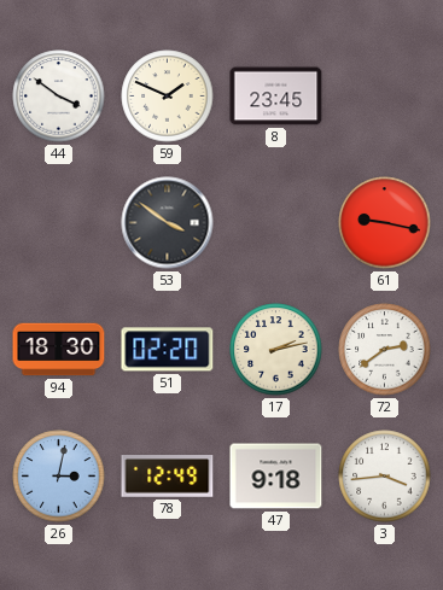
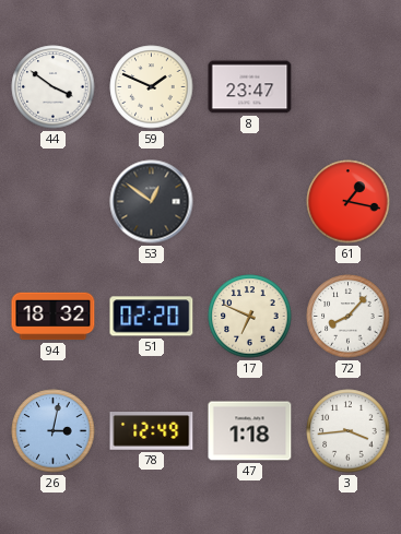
8: 23:45 -> 23:47 (250, 87)
53: 3:51 -> 12:51 (152, 202)
61: 9:17 -> 1:17 (349, 202)
94: 18:30 -> 18:32 (54, 317)
17: 2:13 -> 6:49 (250, 317)
72: 2:39 -> 8:07 (349, 317)
47: 9:18 -> 1:18 (250, 431)
